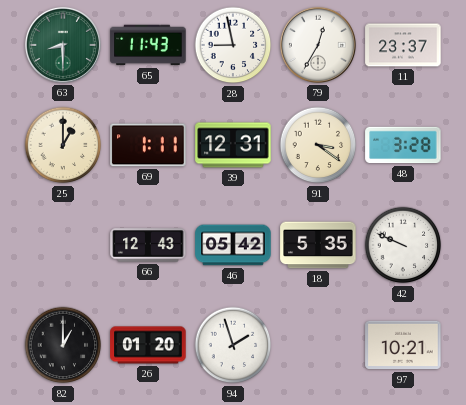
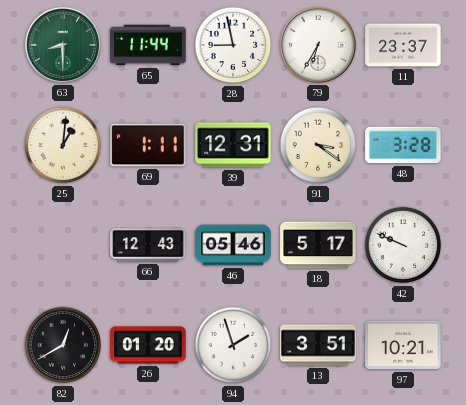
65: 11:43 -> 11:44 (148, 45)
79: 12:35 -> 6:35 (318, 45)
25: 1:00 -> 1:01 (63, 145)
46: 05:42 -> 05:46 (233, 245)
18: 5:35 -> 5:17 (318, 245)
82: 1:00 -> 12:40 (63, 345)
13: none -> 3:51 (318, 345)
